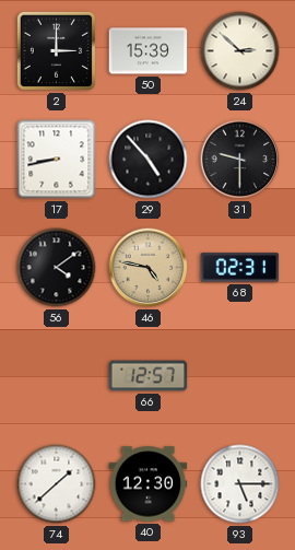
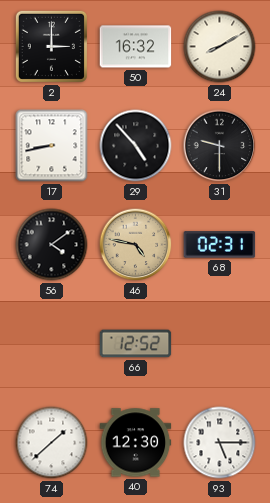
50: 15:39 -> 16:32 (136, 47)
24: 2:52 -> 8:10 (220, 47)
66: 12:57 -> 12:52 (136, 344)
